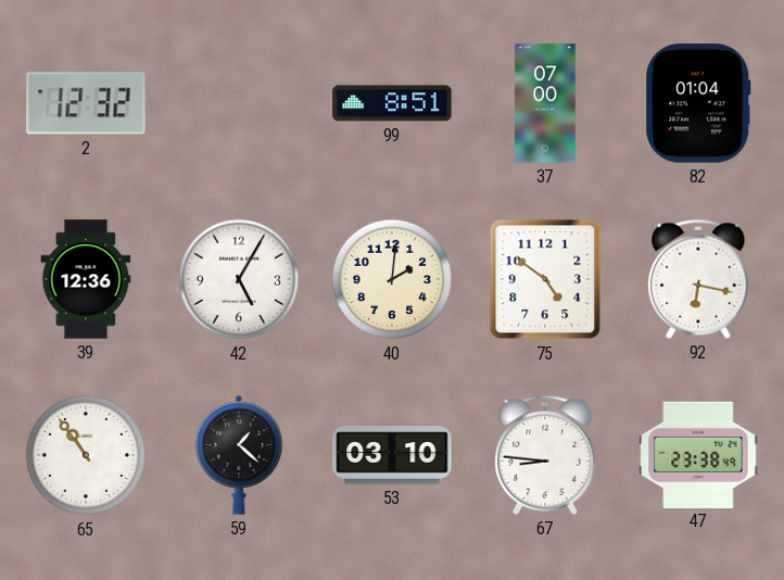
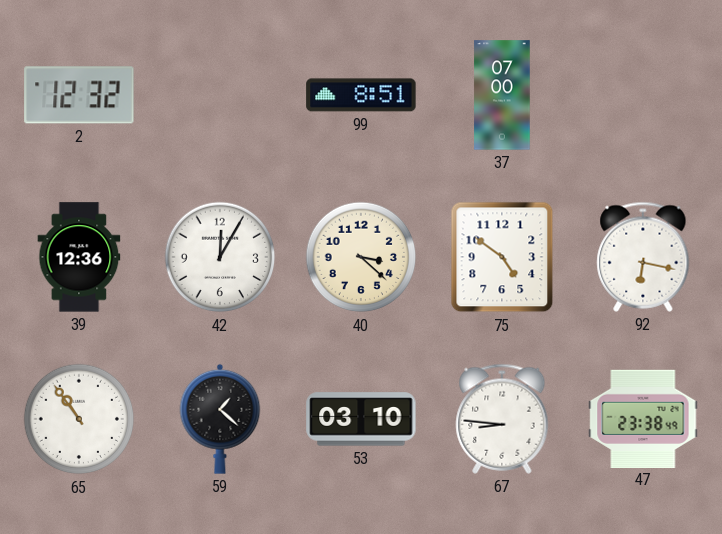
82: 01:04 -> none (698, 103)
42: 5:05 -> 12:05 (220, 257)
40: 2:01 -> 3:22 (361, 257)
